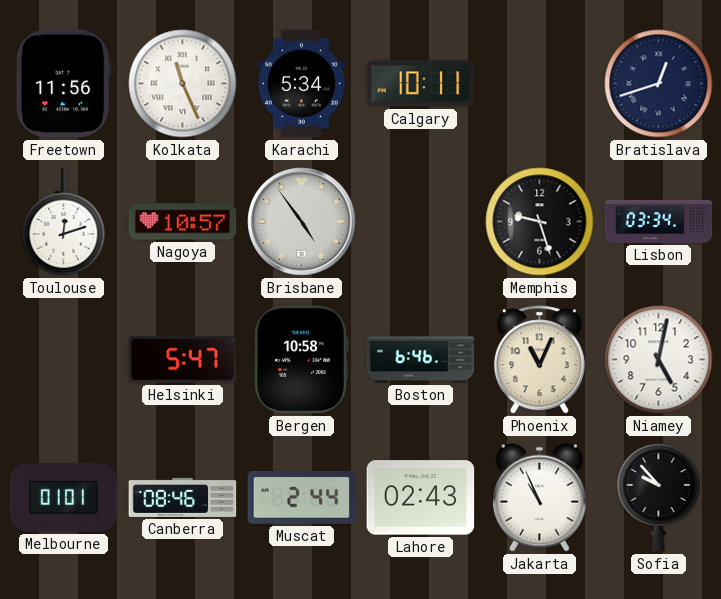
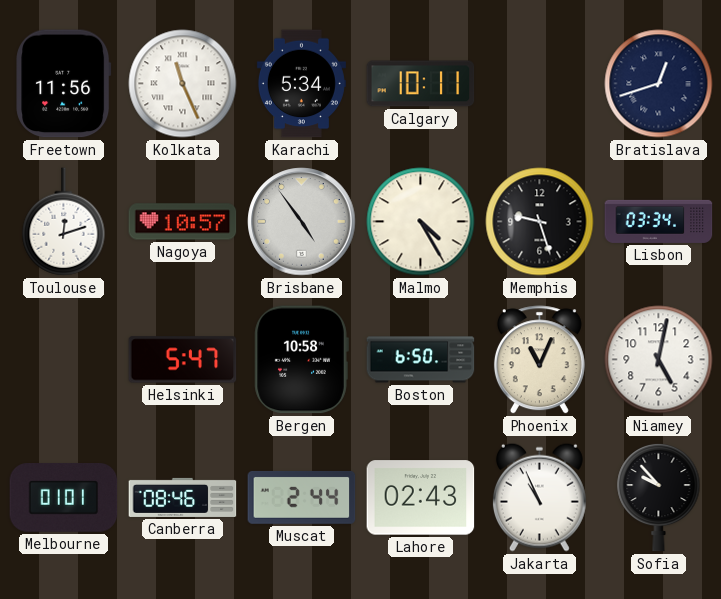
Malmo: none -> 4:25 (421, 222)
Boston: 6:46 -> 6:50 (421, 360)
